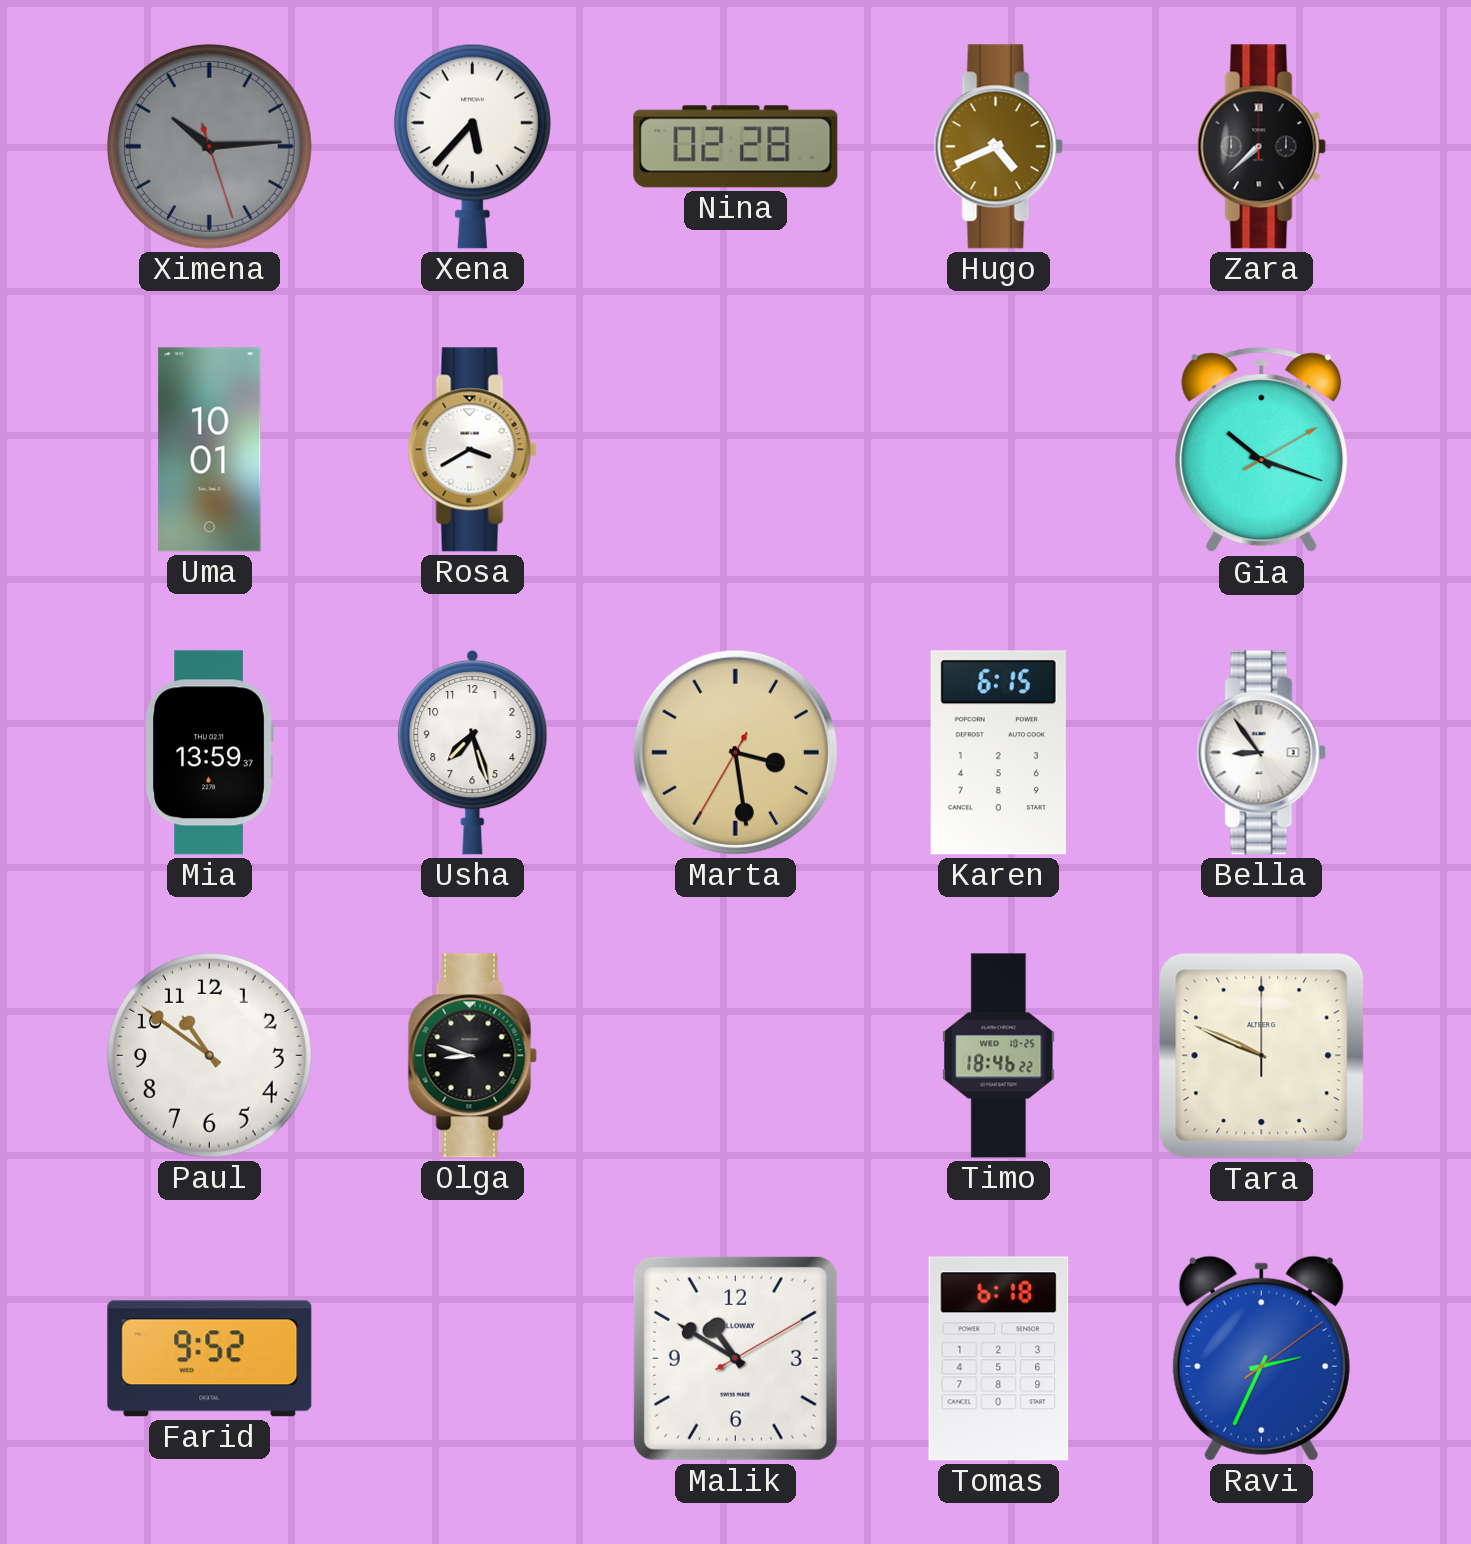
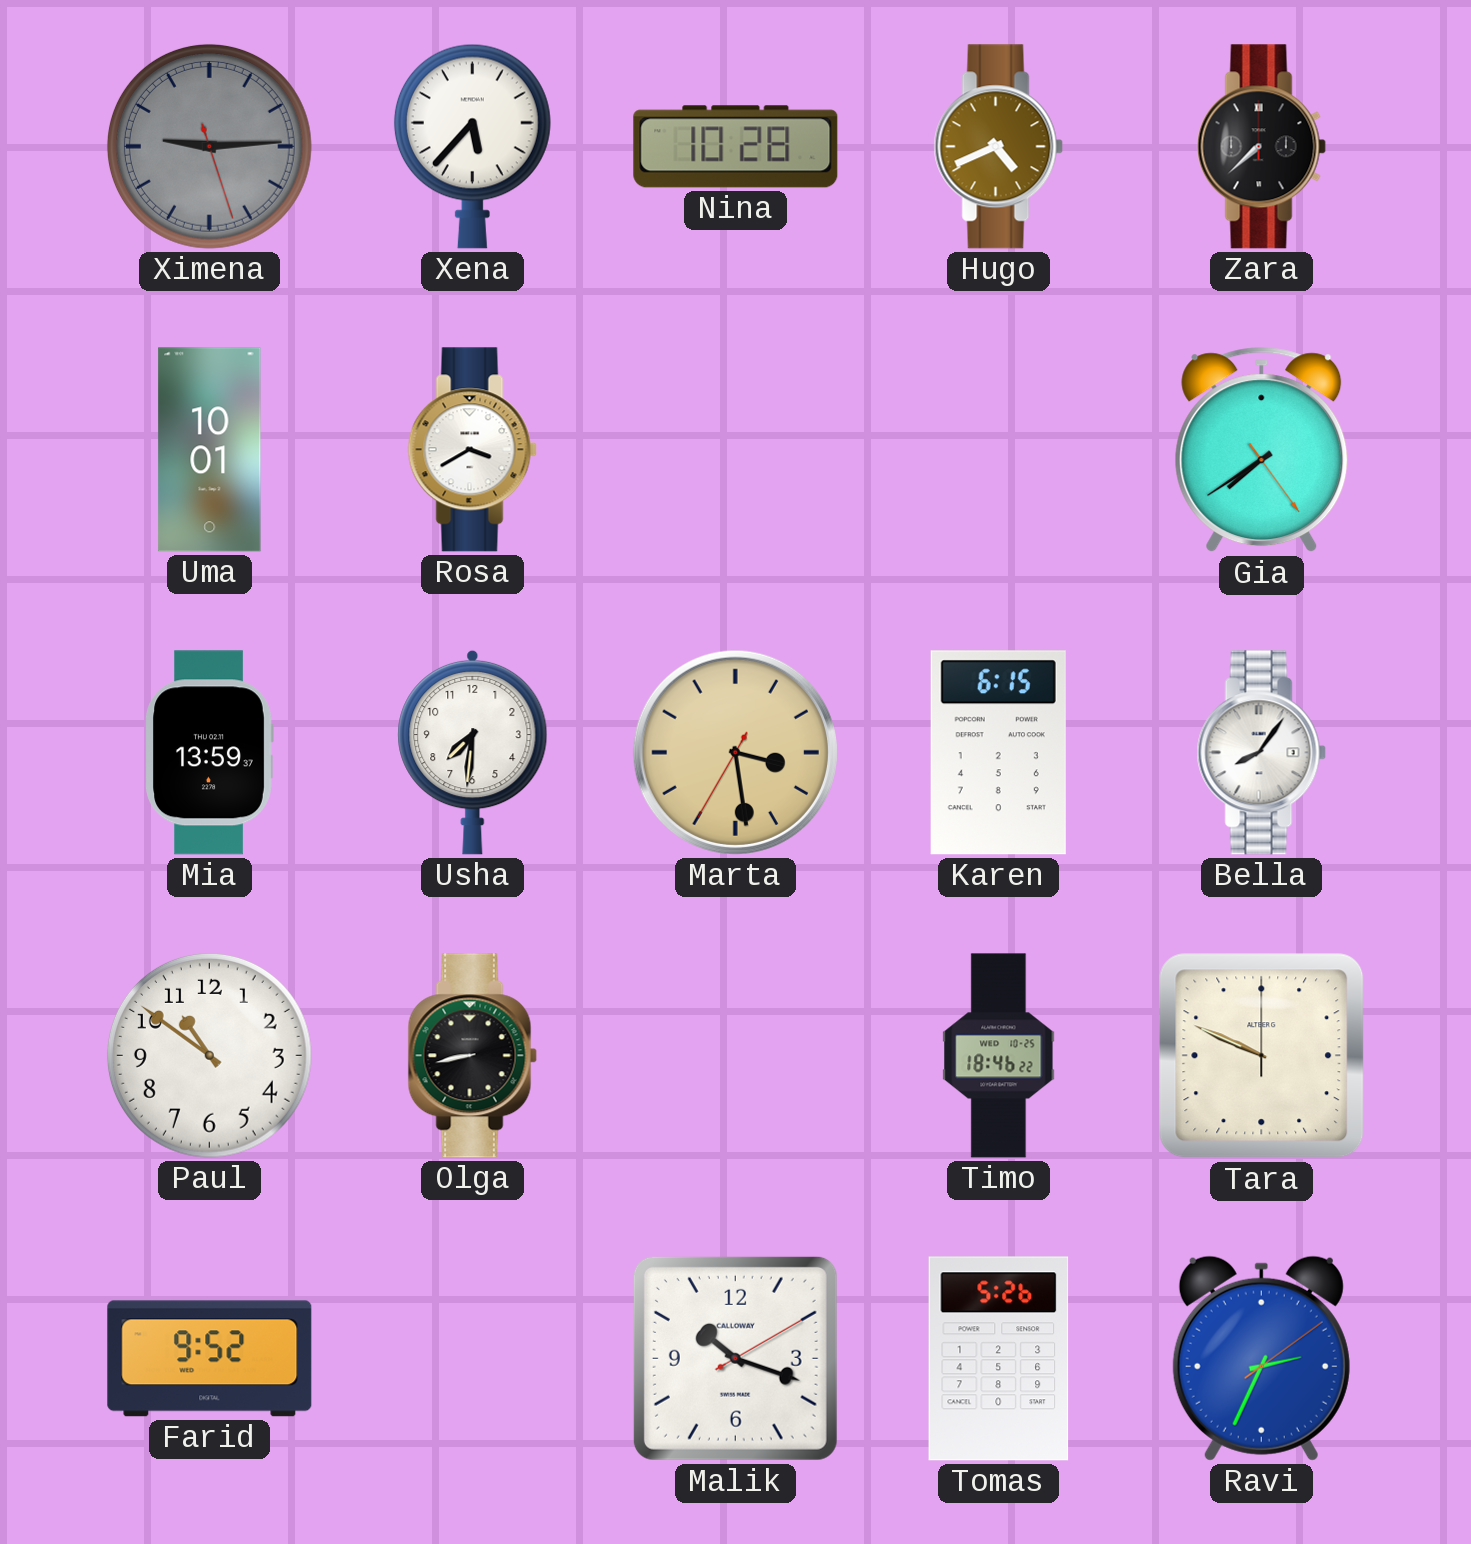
Ximena: 10:14 -> 9:14 (209, 146)
Nina: 02:28 -> 10:28 (736, 147)
Gia: 10:18 -> 7:39 (1262, 450)
Usha: 7:27 -> 7:31 (473, 752)
Bella: 8:54 -> 8:06 (1261, 753)
Olga: 8:48 -> 8:43 (472, 1056)
Malik: 10:50 -> 10:18 (735, 1358)
Tomas: 6:18 -> 5:26 (999, 1359)
